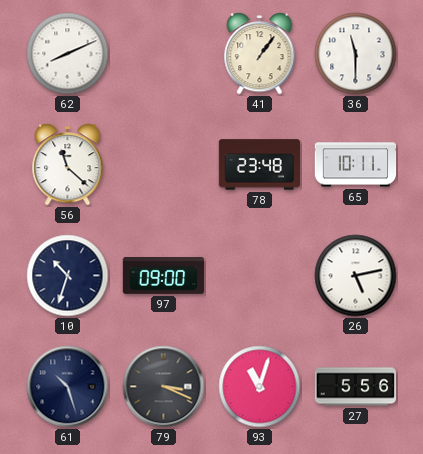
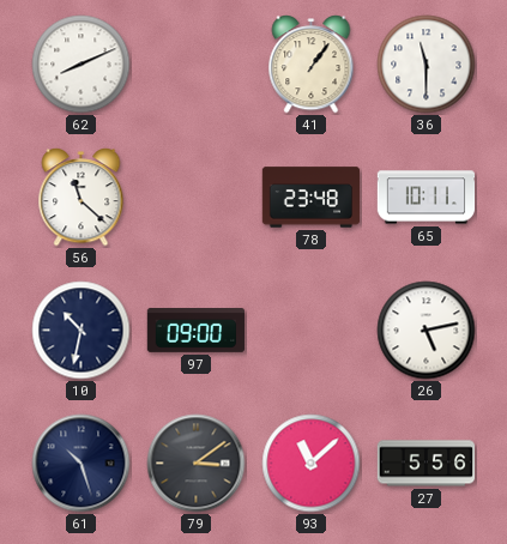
10: 10:33 -> 10:32 (82, 331)
79: 3:19 -> 3:09 (197, 464)
93: 11:03 -> 11:08 (312, 464)
